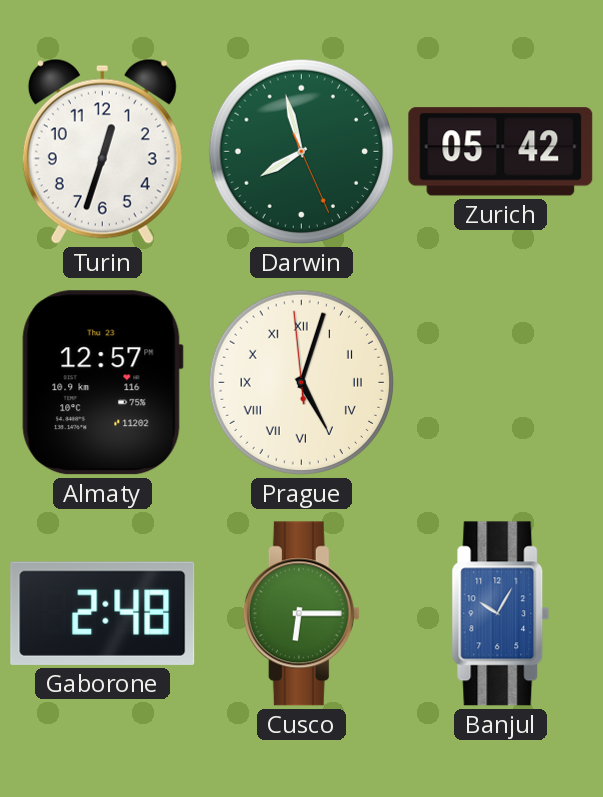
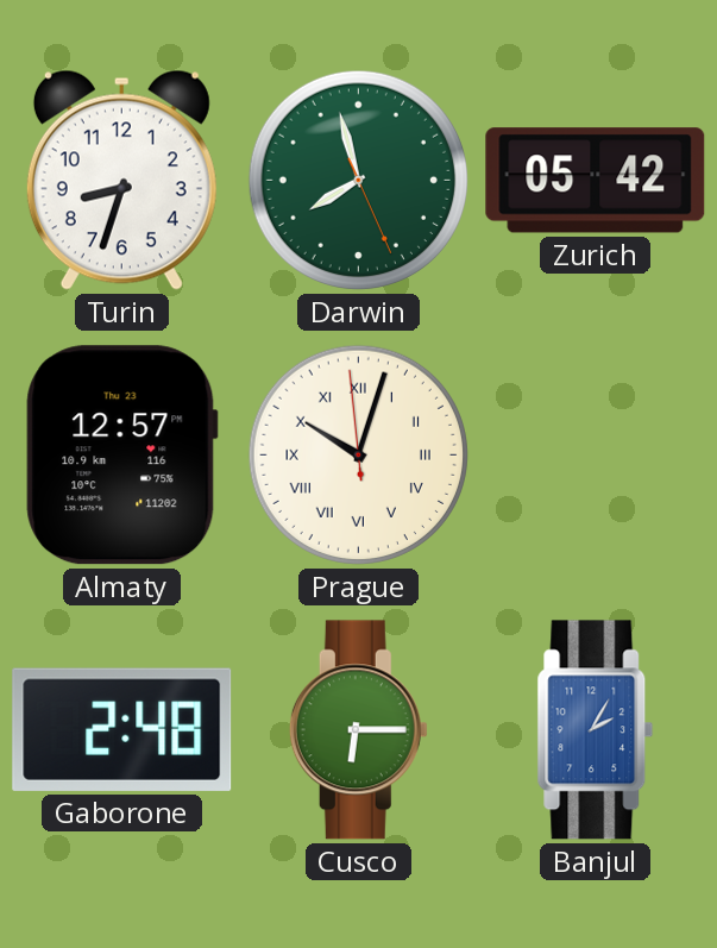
Turin: 12:33 -> 8:33 (121, 180)
Prague: 5:02 -> 10:02 (358, 454)
Banjul: 10:05 -> 2:05 (596, 730)
